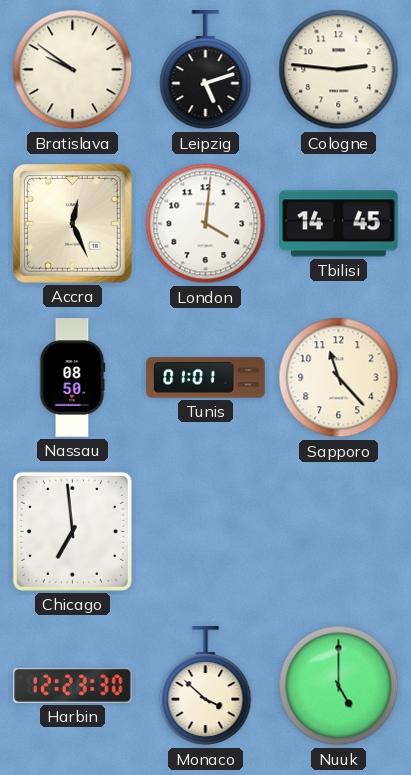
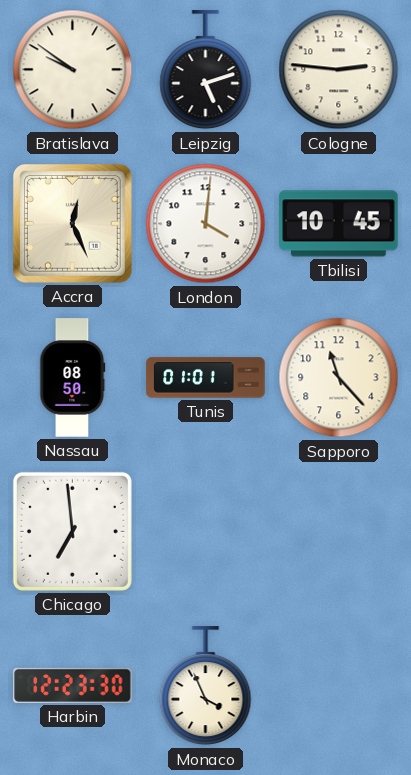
Tbilisi: 14:45 -> 10:45 (339, 224)
Monaco: 3:52 -> 3:56 (206, 686)
Nuuk: 5:00 -> none (339, 686)
